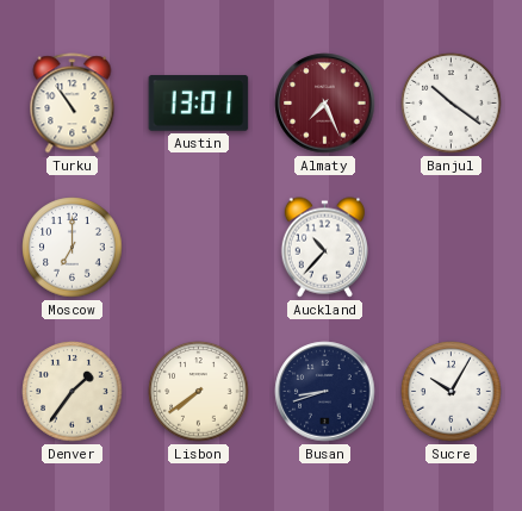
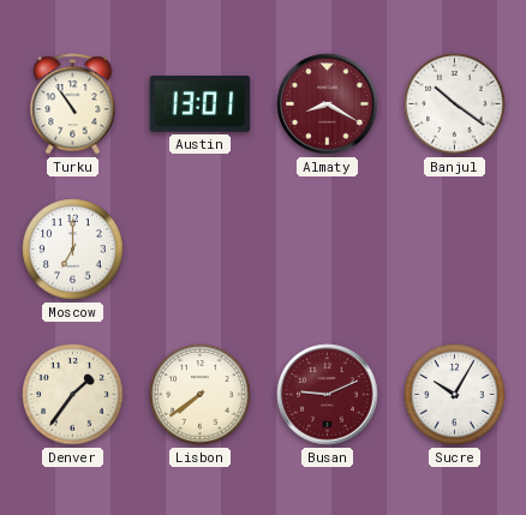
Almaty: 7:26 -> 8:20 (328, 104)
Auckland: 10:37 -> none (324, 248)
Busan: 8:42 -> 9:11 (328, 395)
Busan dial: navy -> burgundy (328, 395)
